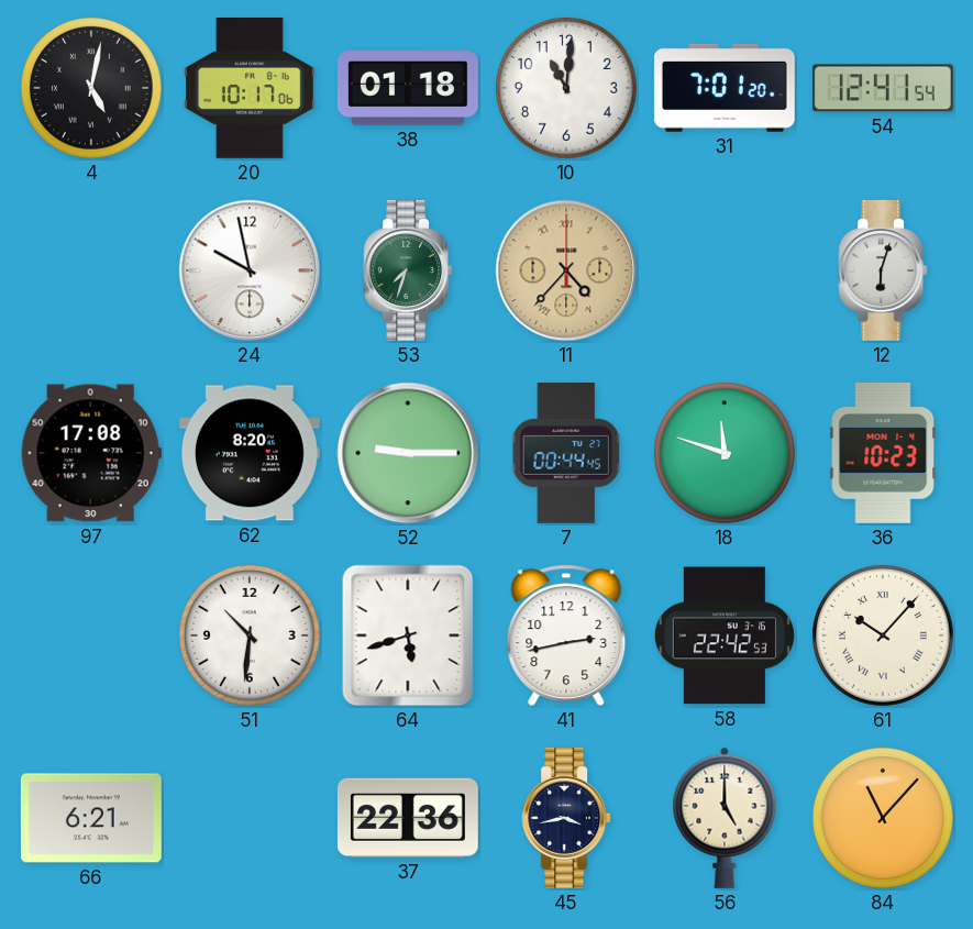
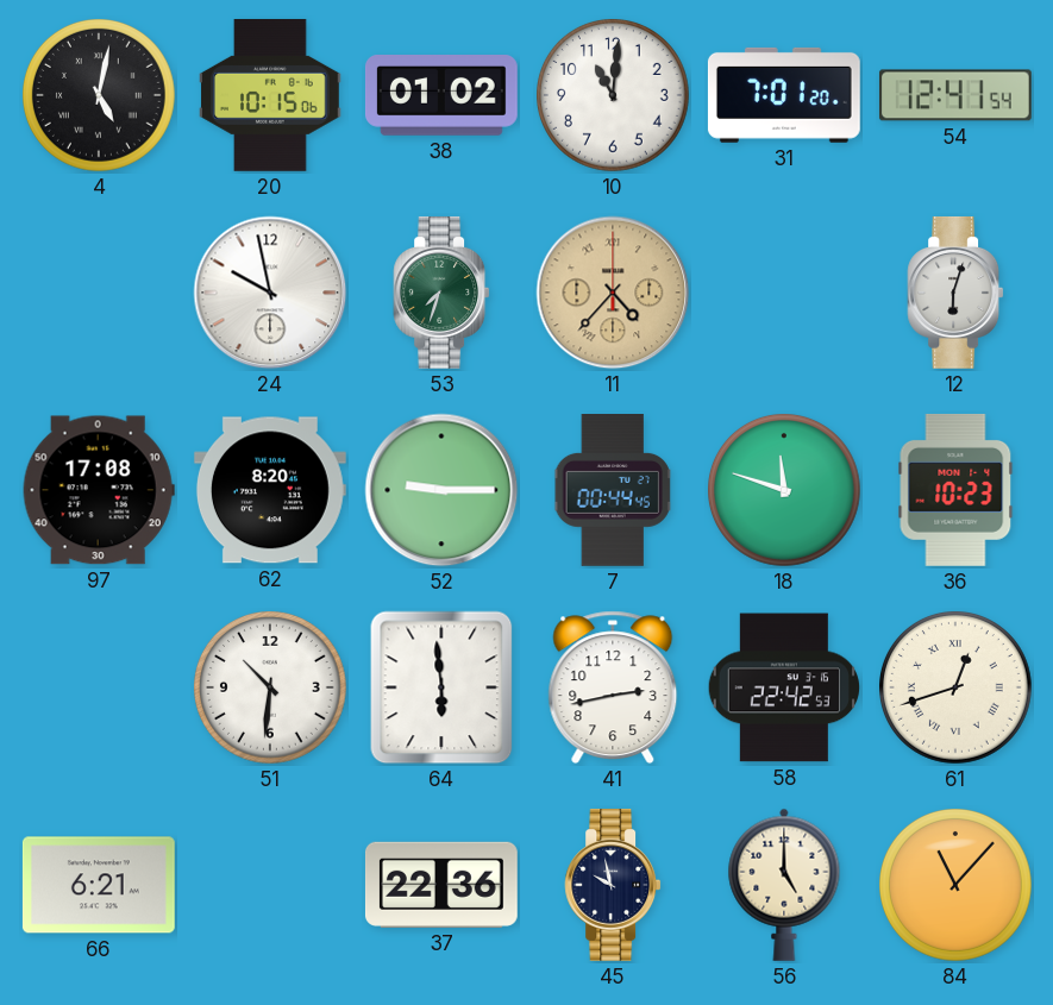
20: 10:17 -> 10:15 (270, 95)
38: 01:18 -> 01:02 (441, 96)
64: 5:42 -> 5:59 (441, 687)
61: 10:07 -> 12:42 (957, 689)
45: 3:43 -> 9:58 (613, 885)
